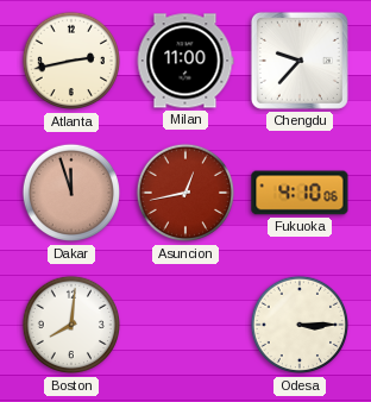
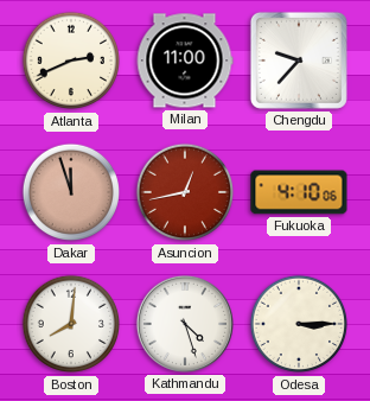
Atlanta: 2:43 -> 2:41 (71, 61)
Kathmandu: none -> 4:27 (185, 324)
